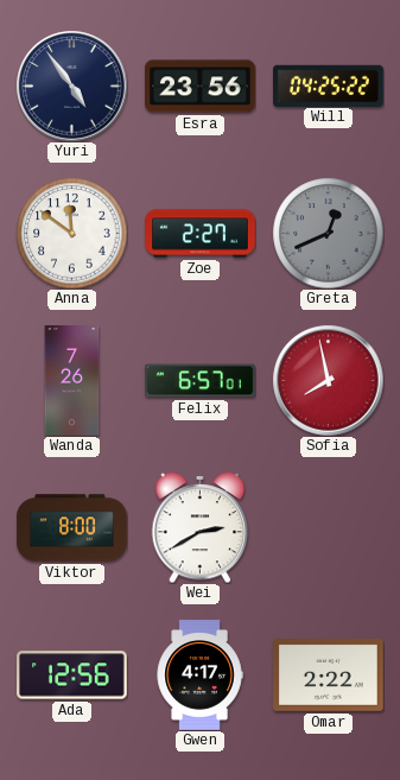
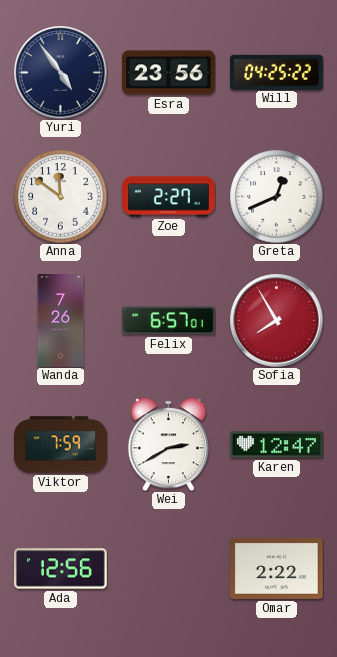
Greta dial: grey -> white (276, 196)
Sofia: 7:58 -> 7:55 (276, 320)
Viktor: 8:00 -> 7:59 (61, 445)
Karen: none -> 12:47 (277, 445)
Gwen: 4:17 -> none (199, 676)
